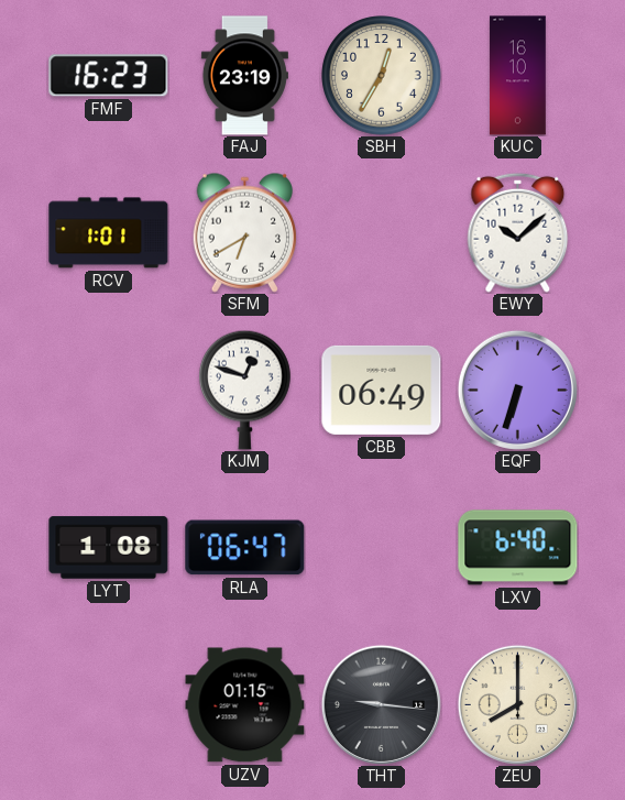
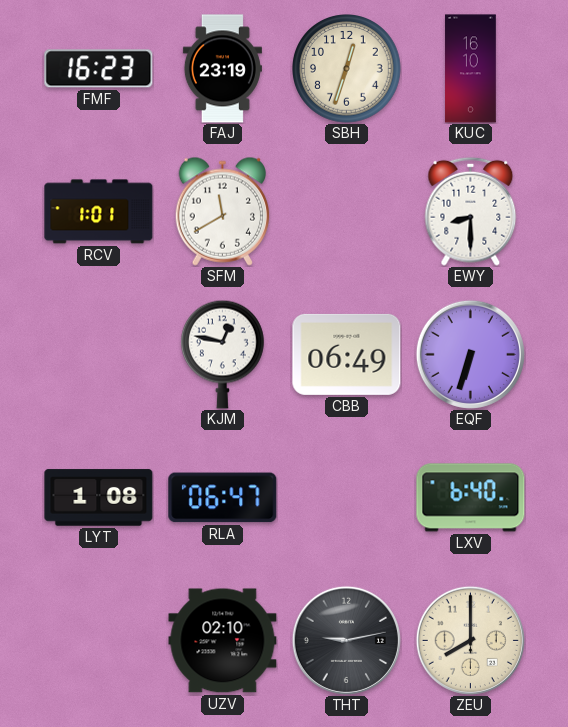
SBH: 12:35 -> 12:33 (347, 69)
SFM: 6:40 -> 11:40 (222, 211)
EWY: 10:08 -> 8:30 (471, 211)
KJM: 12:48 -> 12:47 (223, 354)
UZV: 01:15 -> 02:10 (223, 641)
THT: 9:16 -> 9:13 (346, 640)
